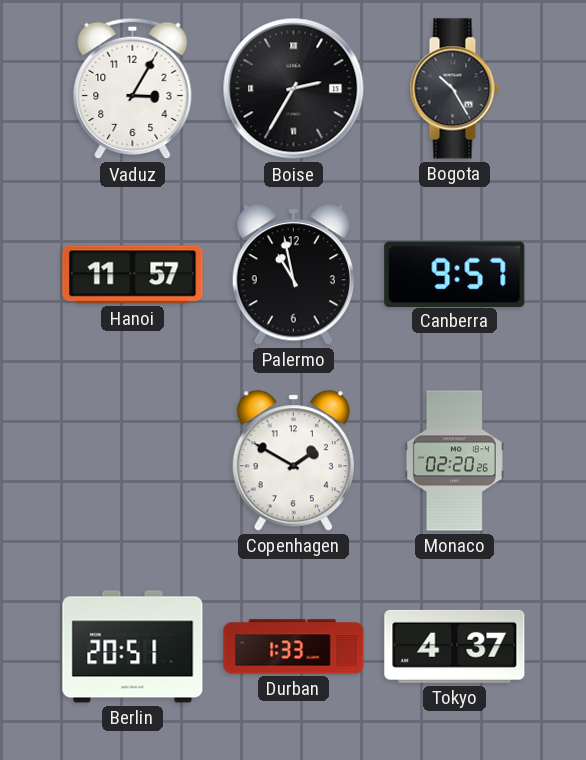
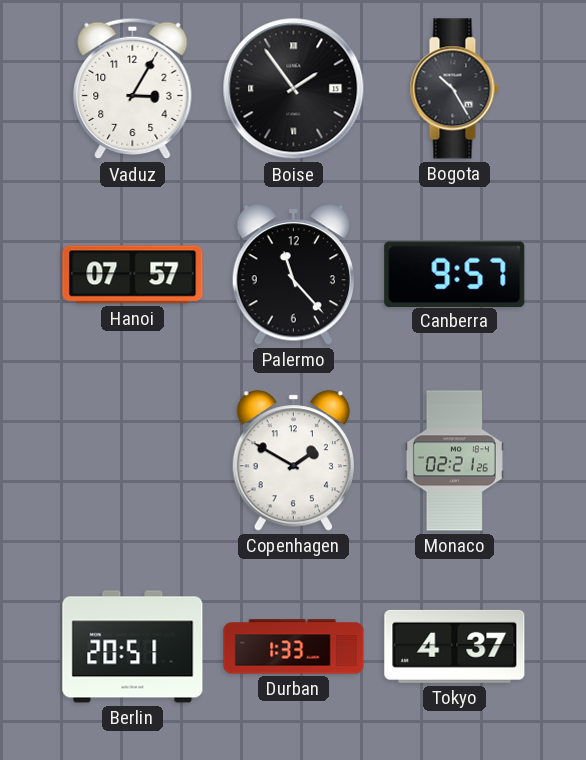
Boise: 2:35 -> 1:54 (294, 89)
Hanoi: 11:57 -> 07:57 (133, 275)
Palermo: 10:58 -> 11:23 (293, 275)
Monaco: 02:20 -> 02:21 (454, 461)
